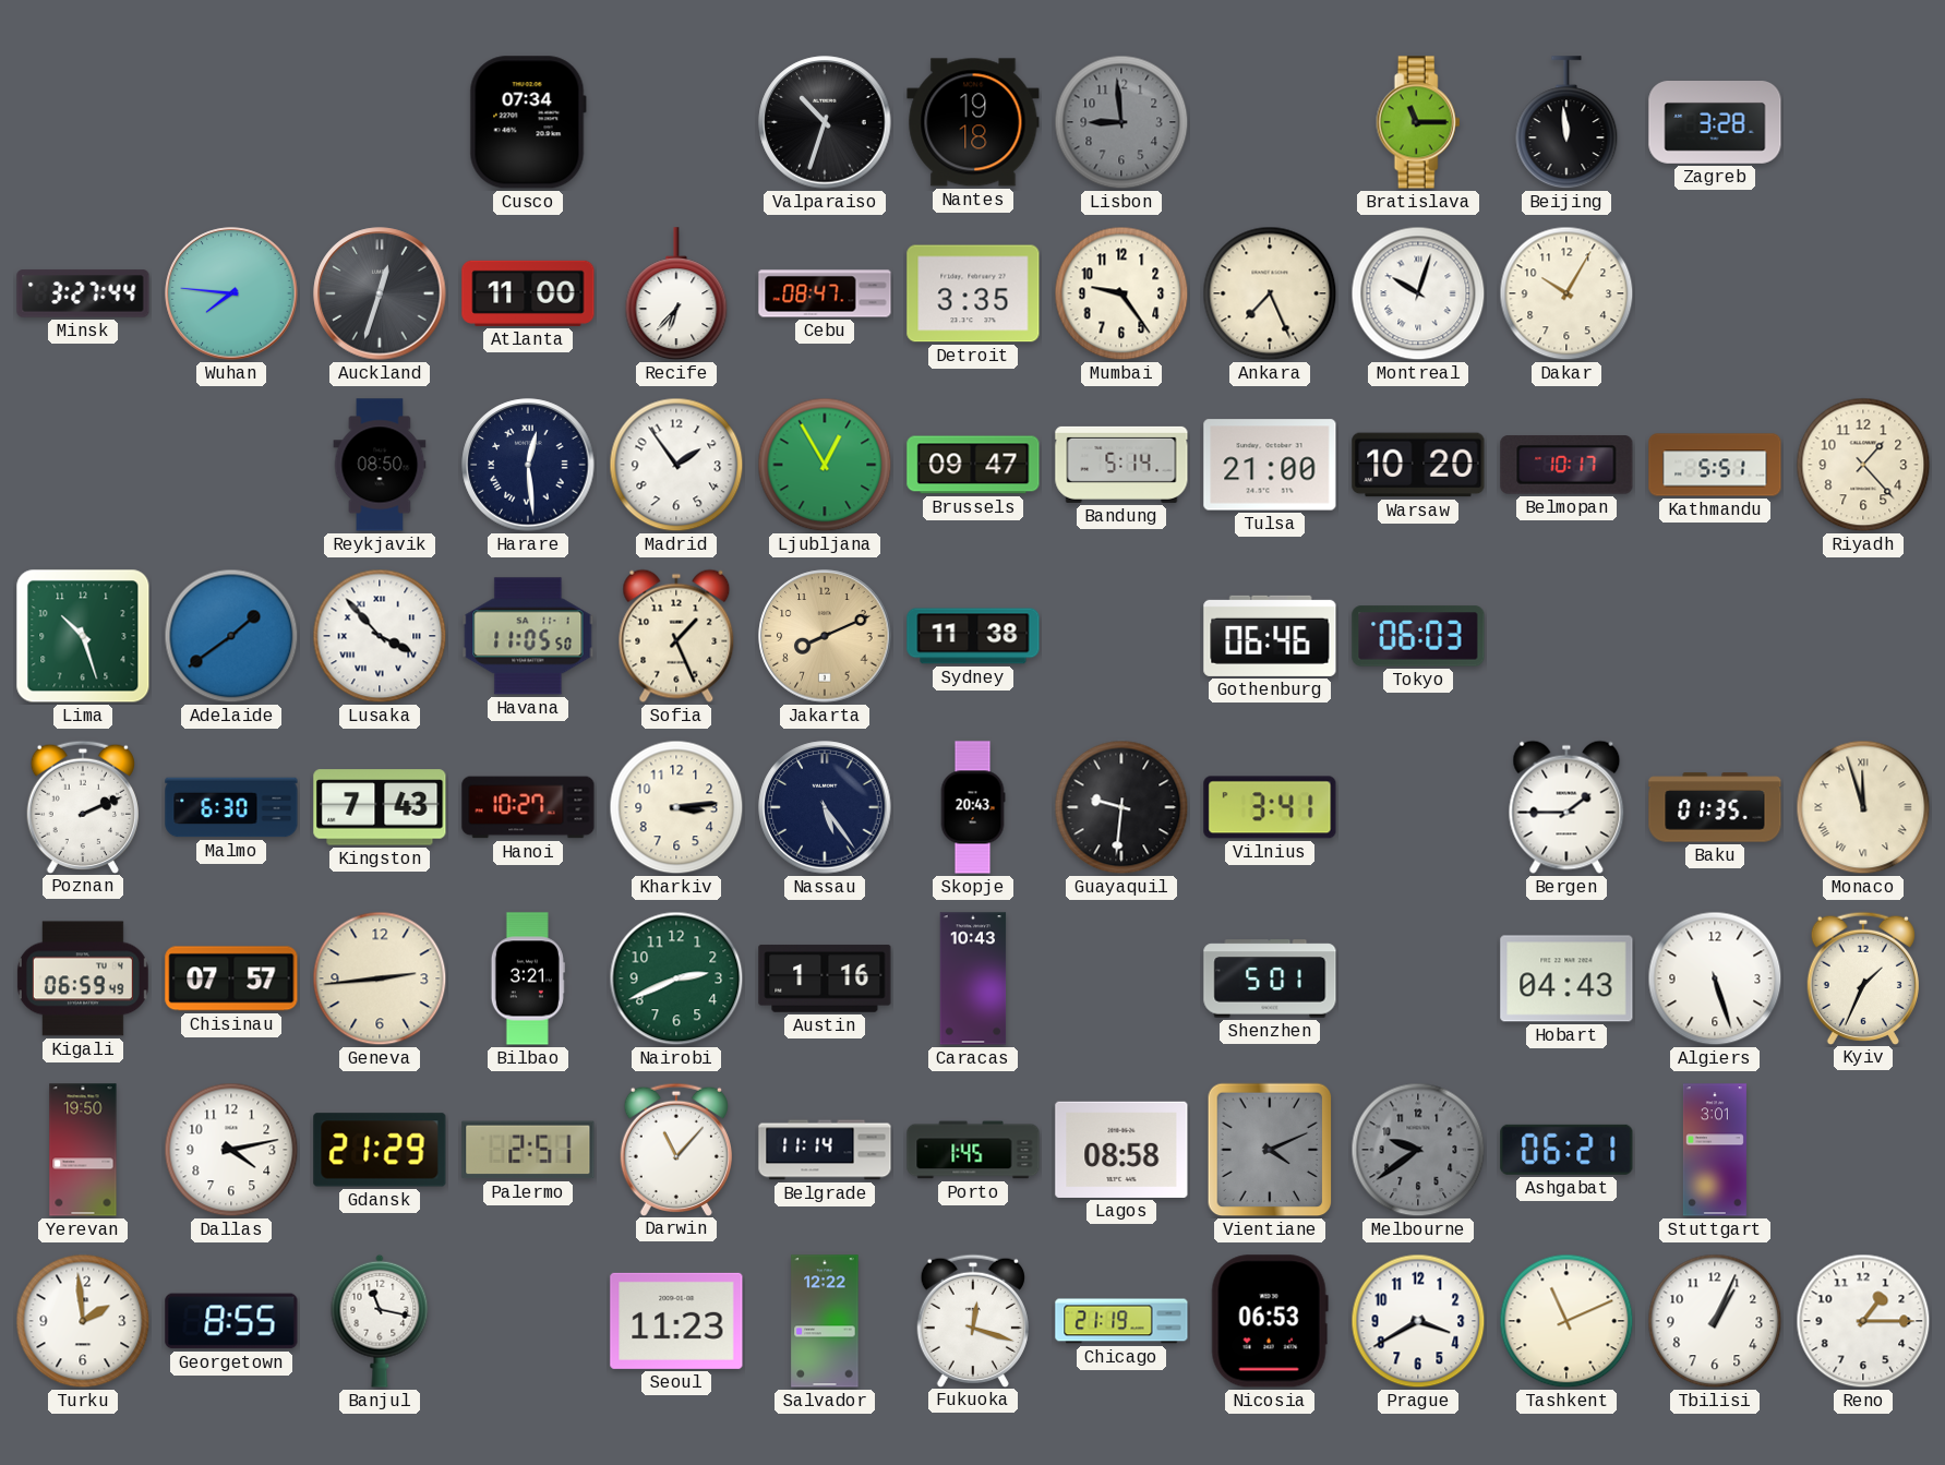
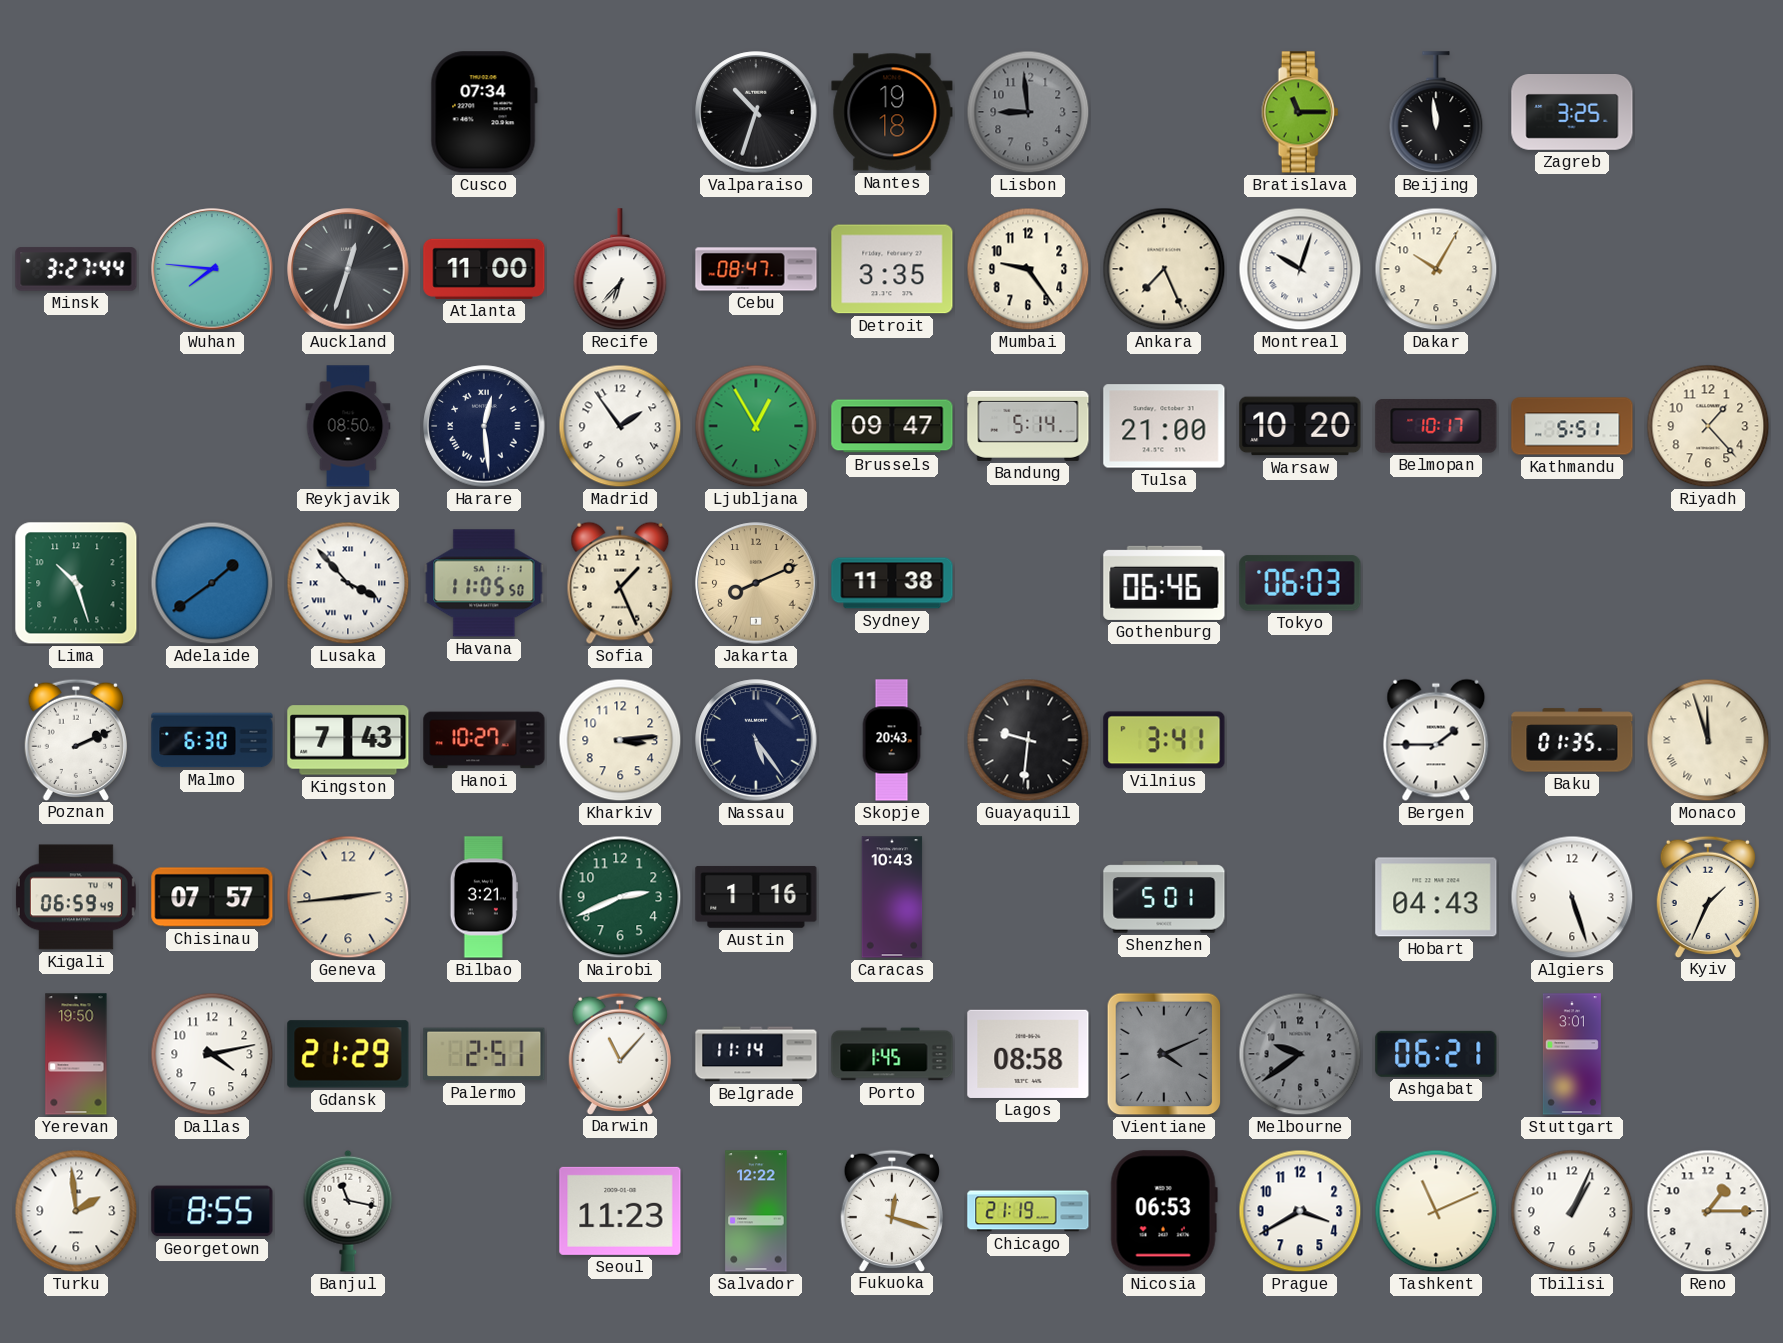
Zagreb: 3:28 -> 3:25 (1572, 113)
